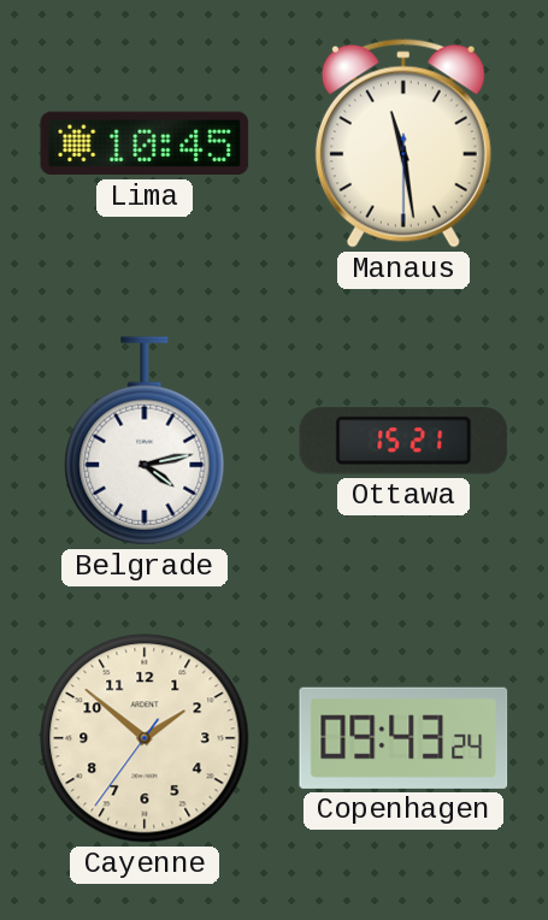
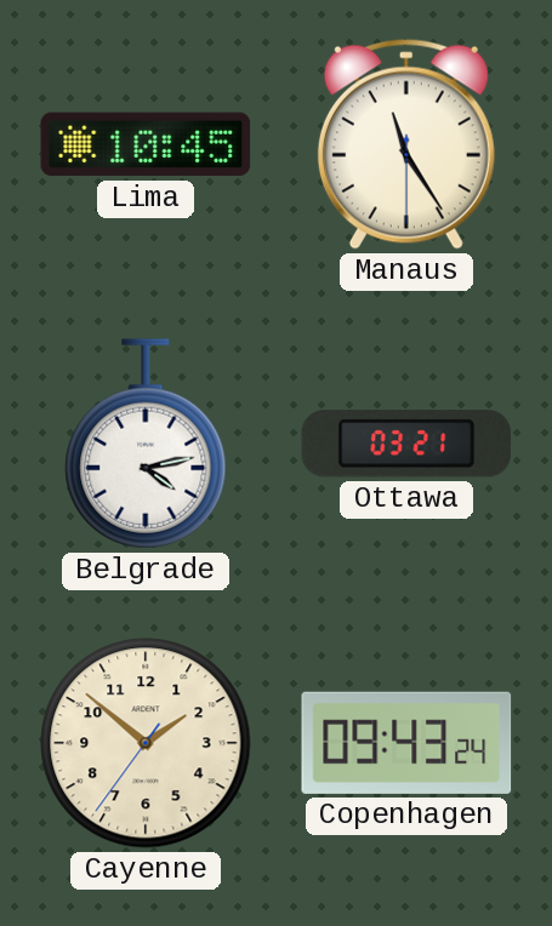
Manaus: 11:28 -> 11:24 (406, 144)
Ottawa: 15:21 -> 03:21 (406, 444)
